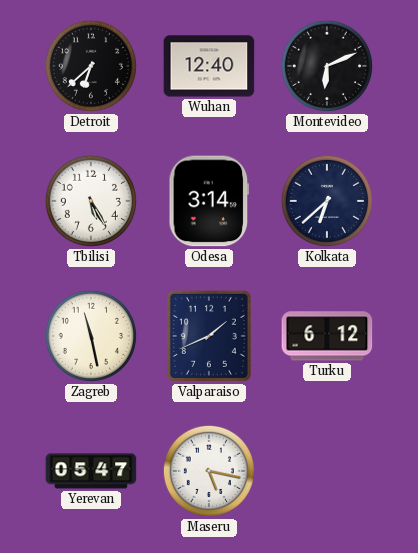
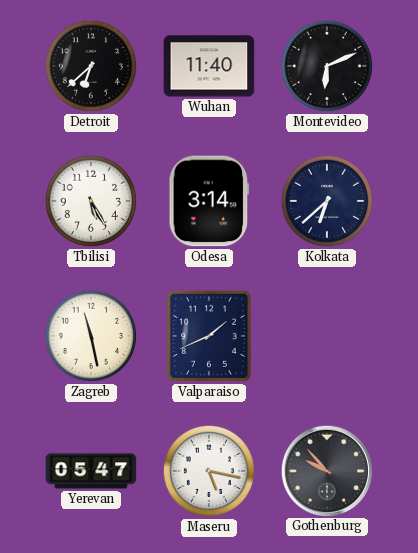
Wuhan: 12:40 -> 11:40 (209, 66)
Turku: 6:12 -> none (327, 336)
Gothenburg: none -> 9:53 (326, 470)
